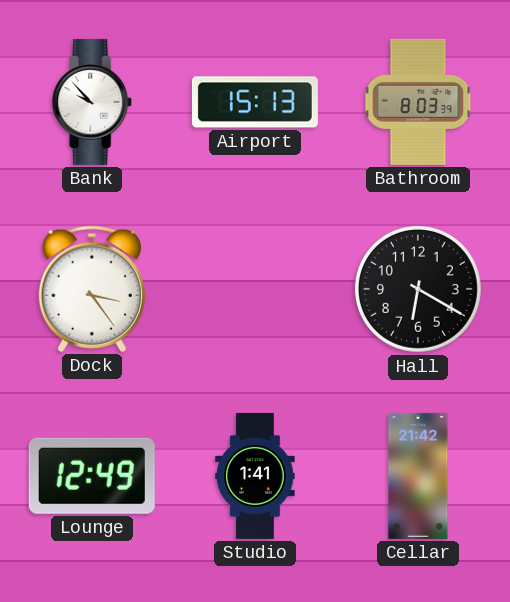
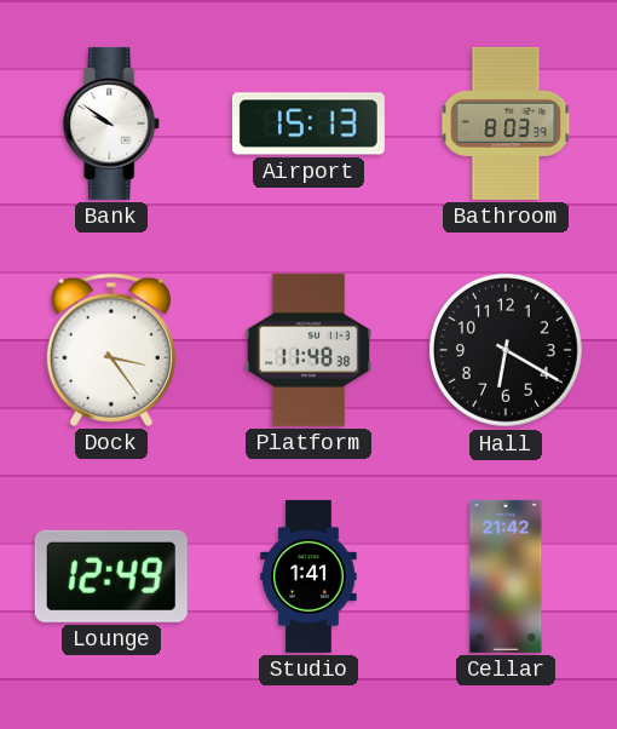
Bank: 9:53 -> 9:51 (113, 124)
Platform: none -> 11:48 (308, 350)
